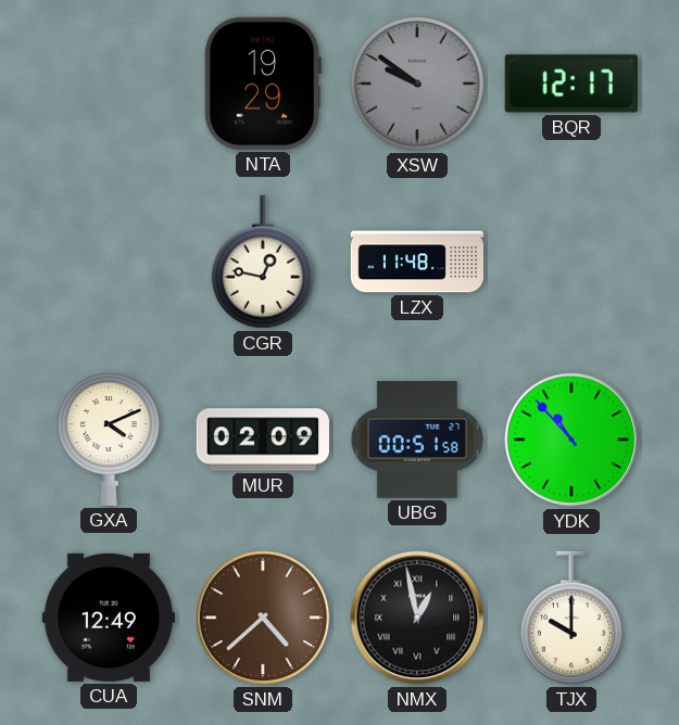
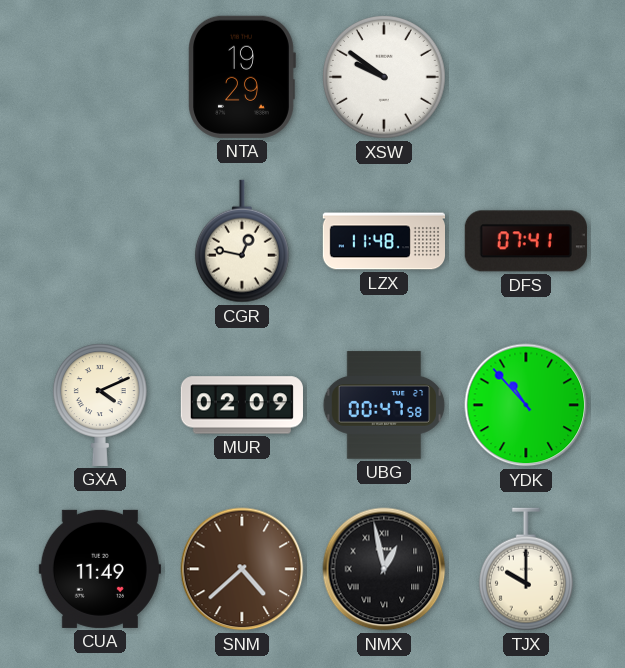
XSW dial: grey -> white (384, 77)
BQR: 12:17 -> none (571, 84)
DFS: none -> 07:41 (526, 241)
UBG: 00:51 -> 00:47 (384, 405)
CUA: 12:49 -> 11:49 (100, 569)
